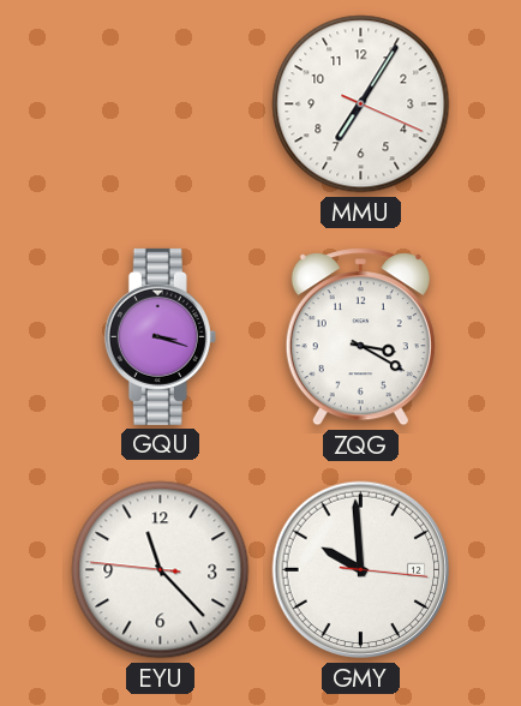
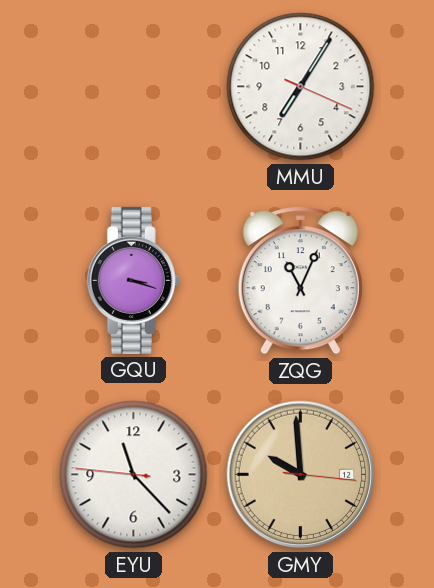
ZQG: 3:20 -> 11:04 (300, 281)
GMY dial: white -> champagne (301, 475)
